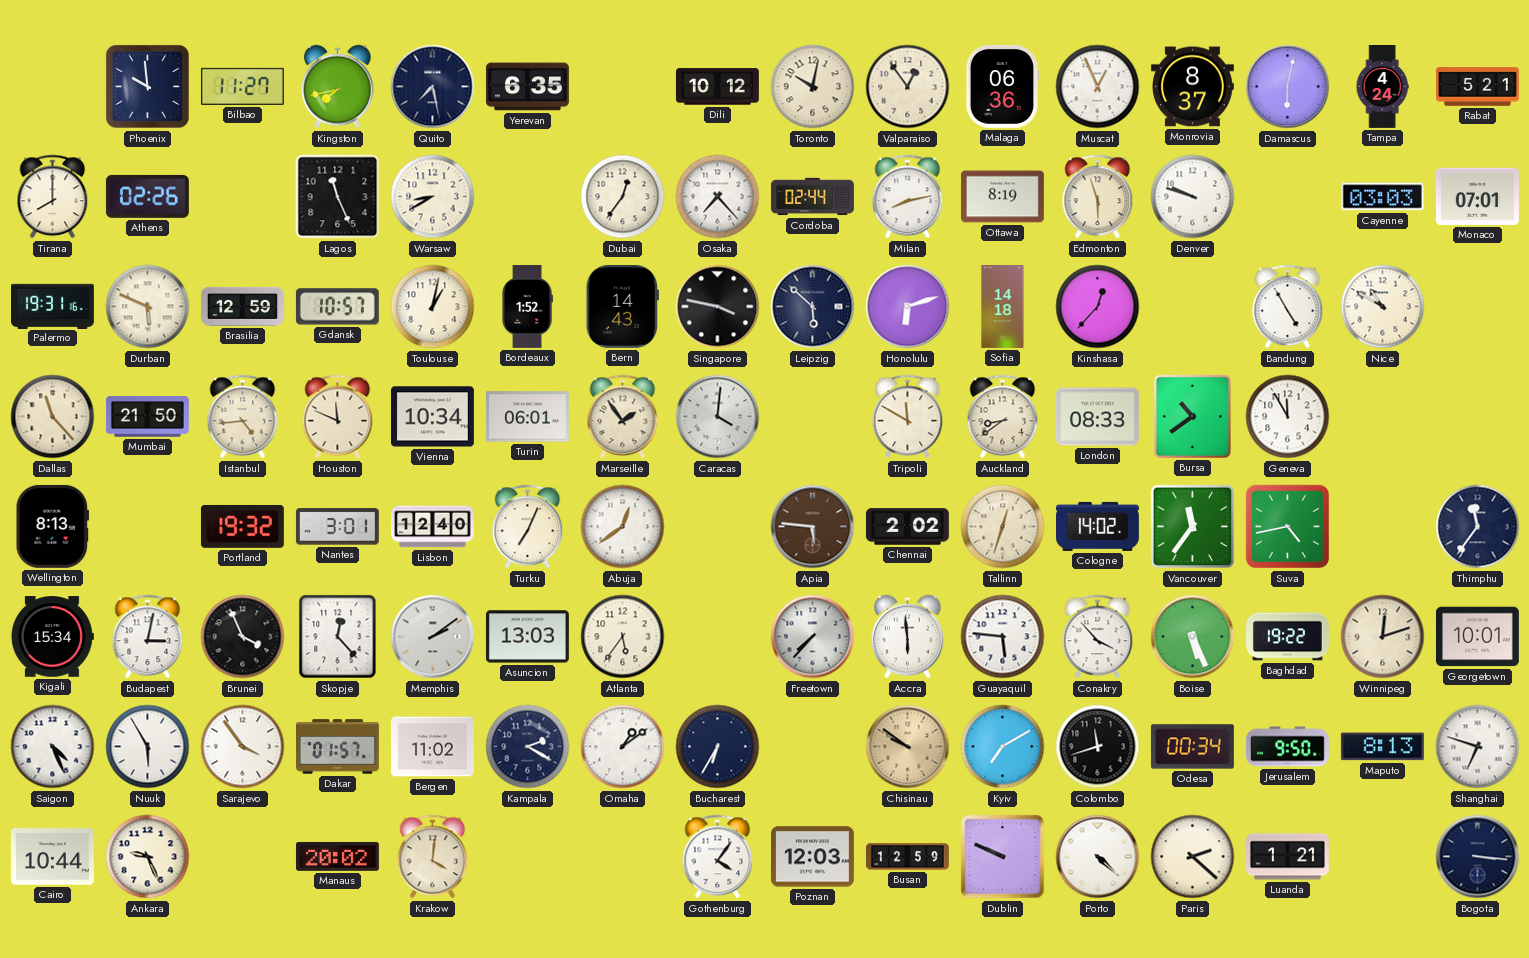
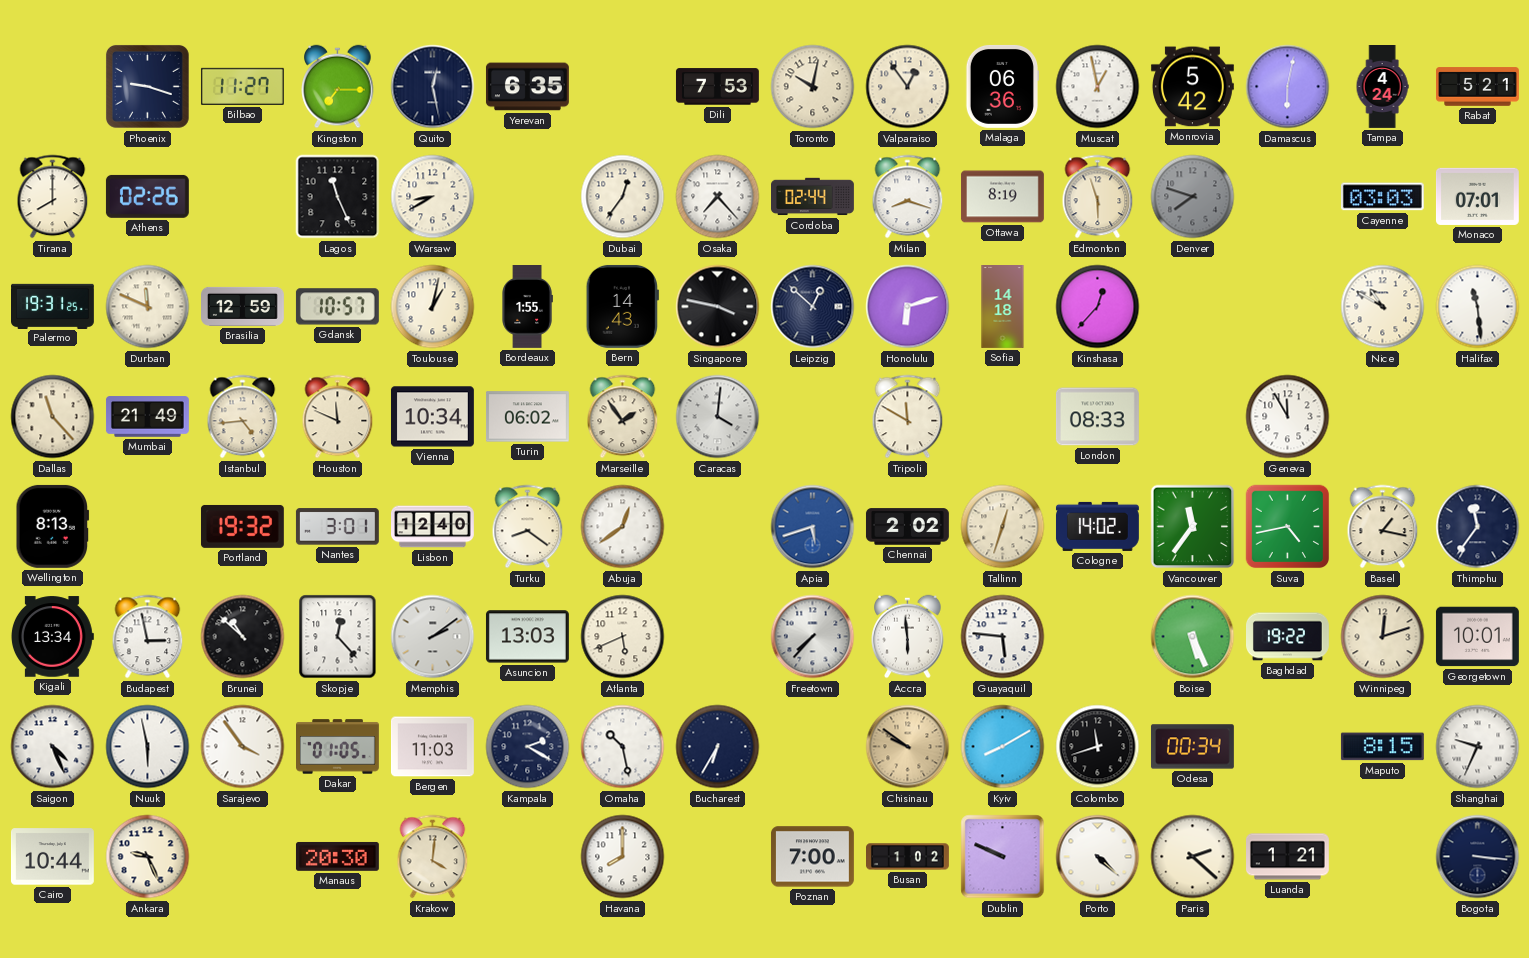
Phoenix: 9:59 -> 9:18 (147, 86)
Kingston: 7:43 -> 7:15 (338, 87)
Quito: 7:28 -> 12:28 (433, 87)
Dili: 10:12 -> 7:53 (717, 87)
Muscat: 12:56 -> 12:58 (1098, 87)
Monrovia: 8:37 -> 5:42 (1192, 87)
Milan: 8:13 -> 8:18 (908, 197)
Denver: 9:48 -> 7:48 (1193, 197)
Denver dial: white -> grey (1193, 197)
Palermo: 19:31:16 -> 19:31:25 (53, 306)
Durban: 5:49 -> 11:49 (148, 307)
Bordeaux: 1:52 -> 1:55 (527, 307)
Leipzig: 5:52 -> 12:52 (813, 307)
Bandung: 4:55 -> none (1288, 307)
Halifax: none -> 11:29 (1478, 307)
Mumbai: 21:50 -> 21:49 (147, 417)
Turin: 06:01 -> 06:02 (527, 417)
Auckland: 8:39 -> none (1003, 417)
Bursa: 10:39 -> none (1192, 416)
Turku: 7:04 -> 8:21 (528, 527)
Apia: 5:46 -> 5:42 (813, 527)
Apia dial: brown -> blue (813, 527)
Basel: none -> 1:17 (1383, 527)
Kigali: 15:34 -> 13:34 (52, 637)
Budapest: 3:02 -> 2:58 (148, 637)
Brunei: 3:56 -> 10:52 (243, 637)
Atlanta: 5:36 -> 5:41 (623, 637)
Conakry: 3:53 -> none (1098, 637)
Nuuk: 5:55 -> 5:58 (148, 747)
Dakar: 01:57 -> 01:05 (338, 747)
Bergen: 11:02 -> 11:03 (432, 747)
Omaha: 1:09 -> 10:28 (623, 747)
Kyiv: 7:10 -> 8:10 (1003, 747)
Jerusalem: 9:50 -> none (1287, 747)
Maputo: 8:13 -> 8:15 (1382, 747)
Shanghai: 6:48 -> 9:34 (1478, 747)
Manaus: 20:02 -> 20:30 (337, 857)
Havana: none -> 8:00 (623, 857)
Gothenburg: 4:06 -> none (718, 857)
Poznan: 12:03 -> 7:00 (812, 857)
Busan: 12:59 -> 1:02 (908, 857)
